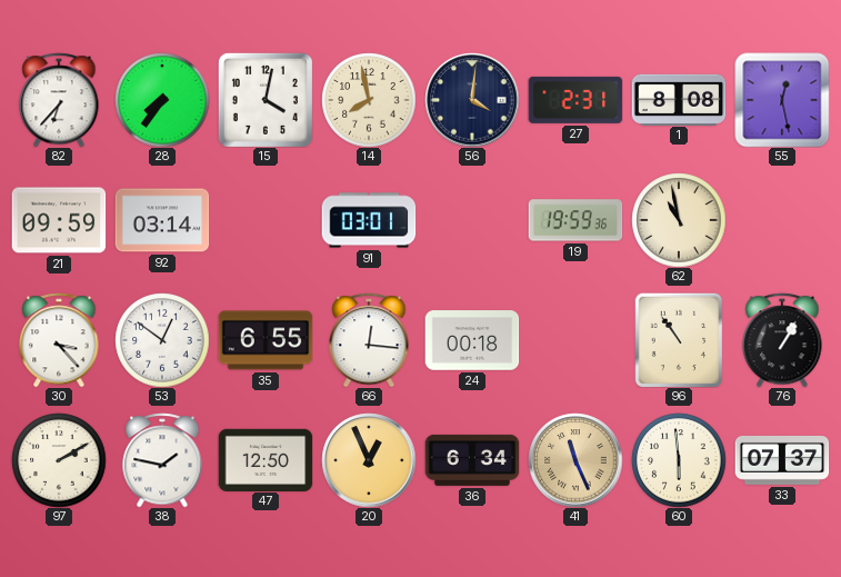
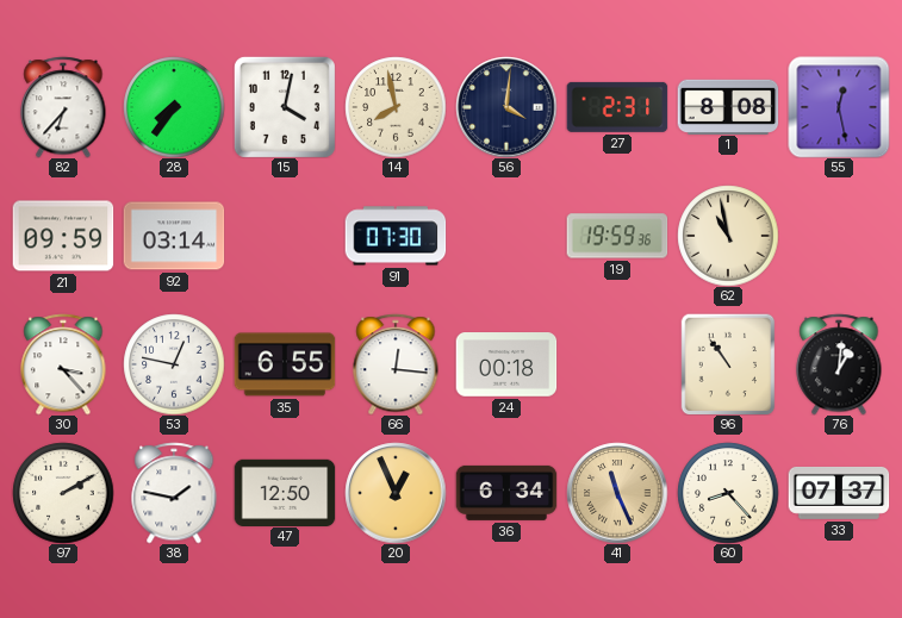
91: 03:01 -> 07:30 (396, 236)
53: 12:51 -> 12:47 (174, 364)
76: 1:05 -> 1:01 (839, 364)
60: 5:59 -> 8:23 (728, 493)
